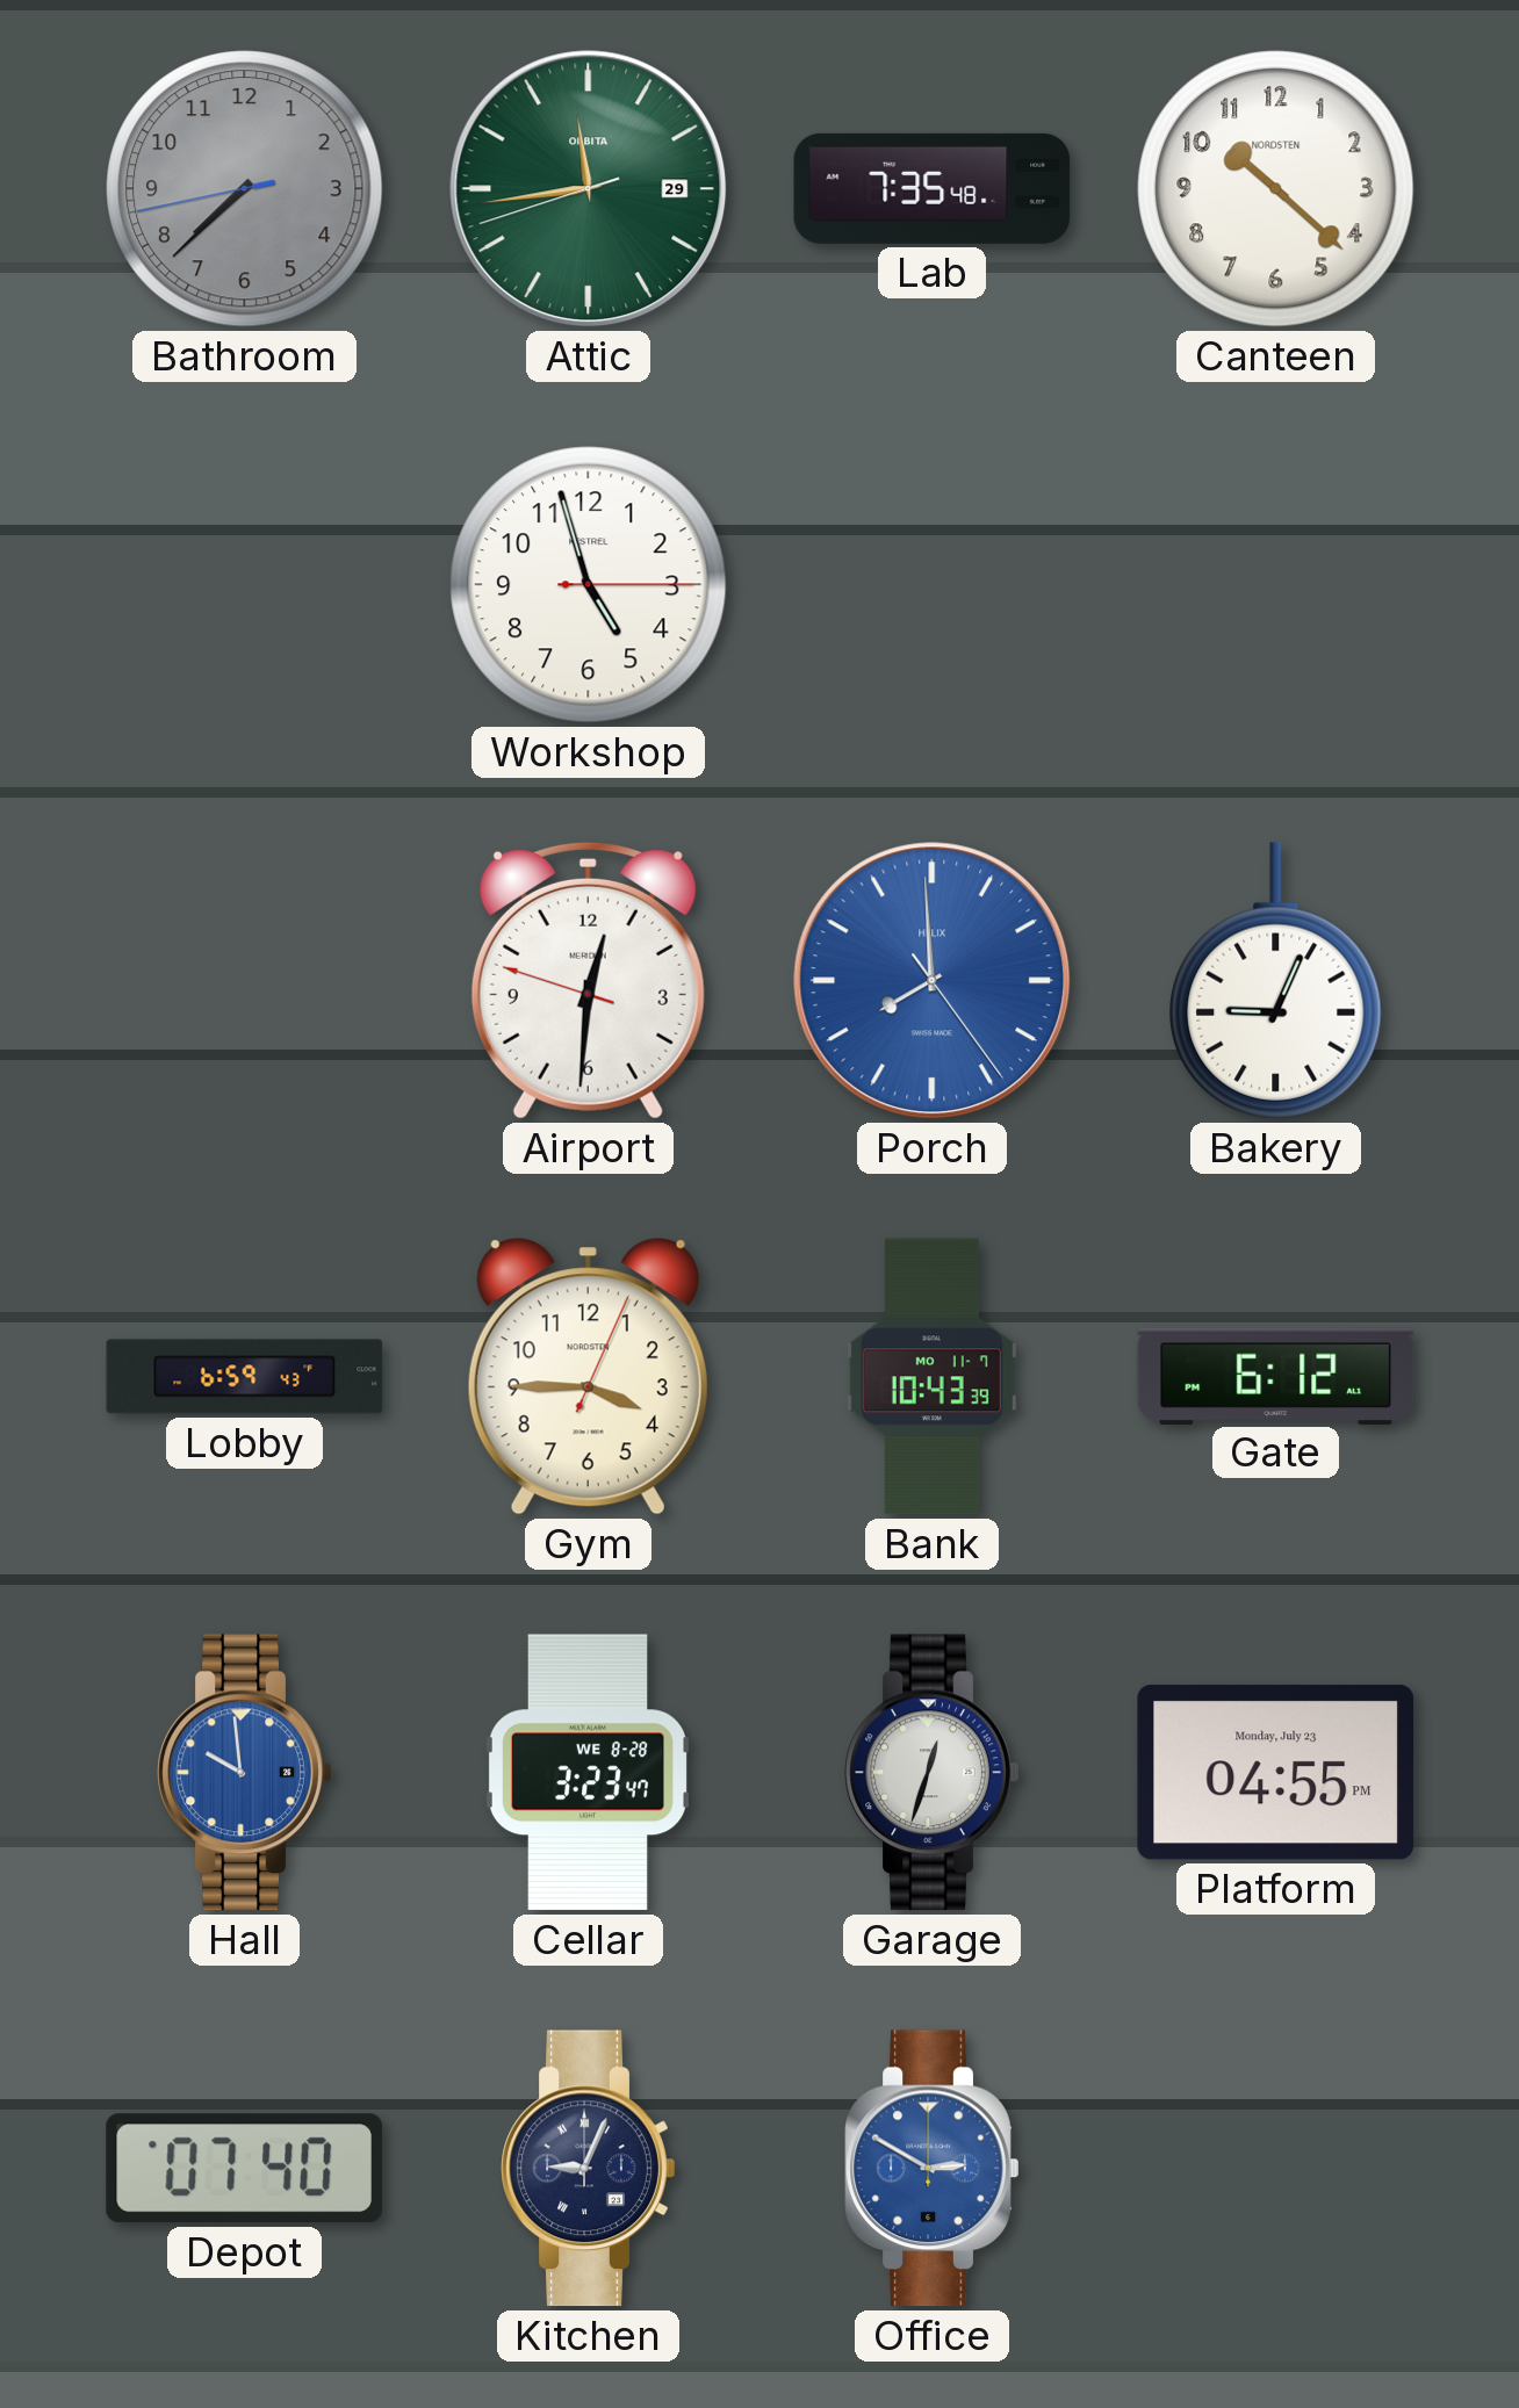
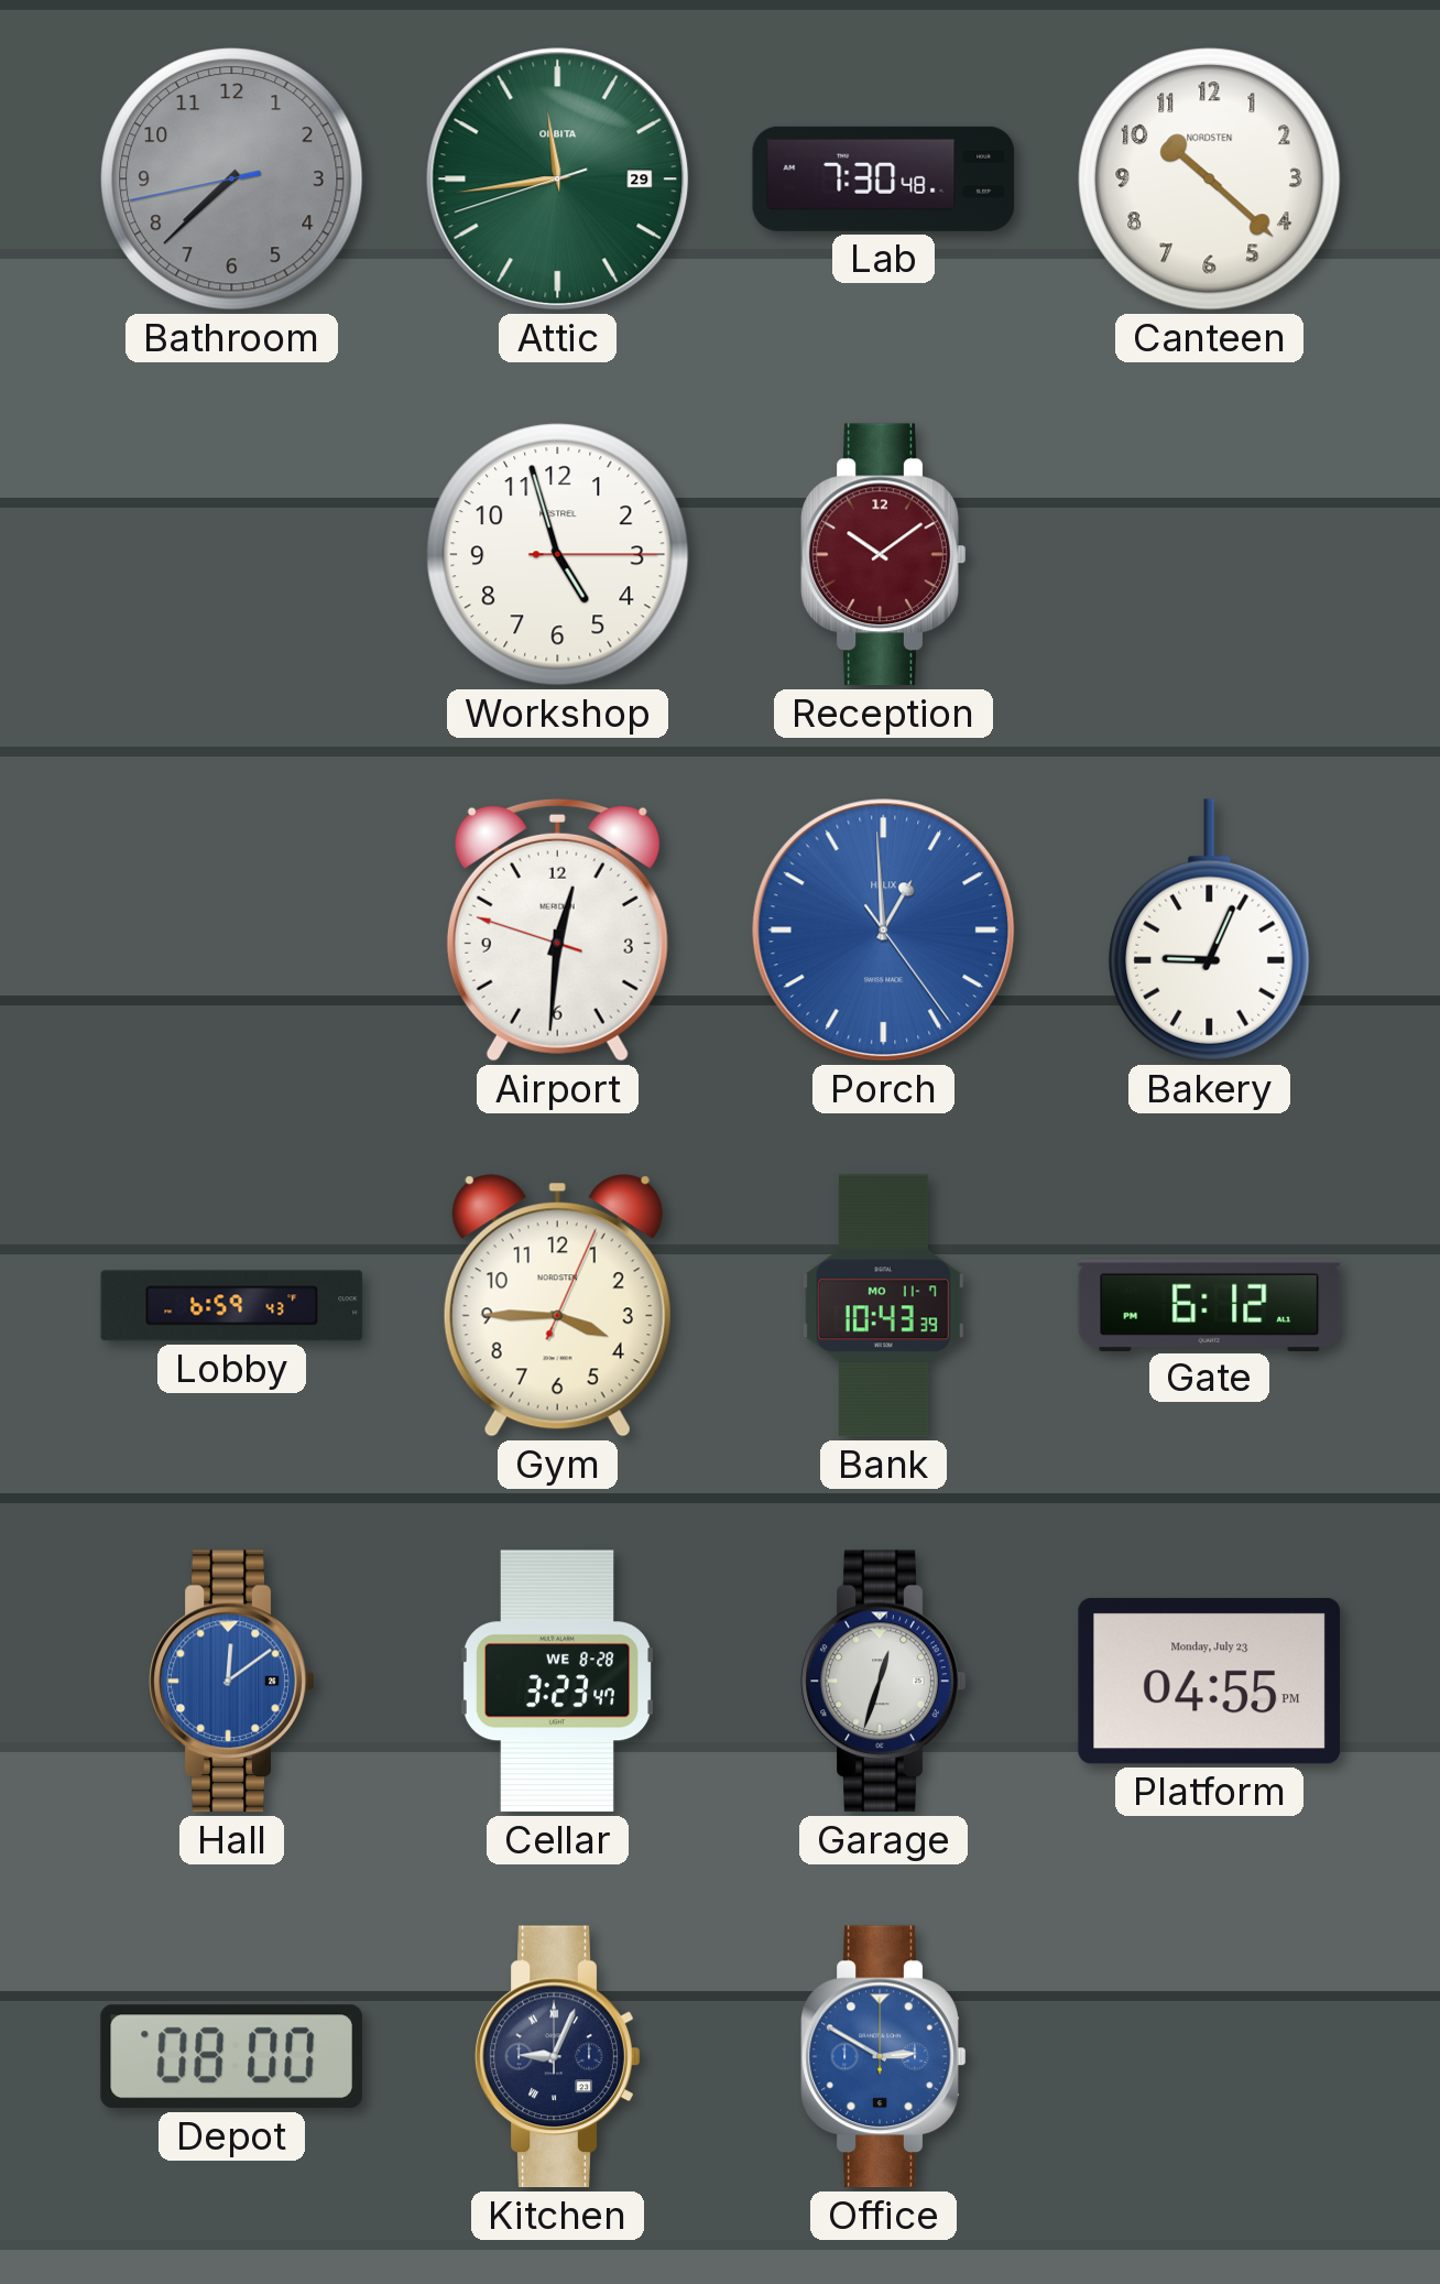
Lab: 7:35 -> 7:30 (884, 178)
Reception: none -> 10:09 (884, 555)
Porch: 7:59 -> 12:59 (884, 931)
Hall: 9:59 -> 12:09 (232, 1682)
Depot: 07:40 -> 08:00 (231, 2057)
